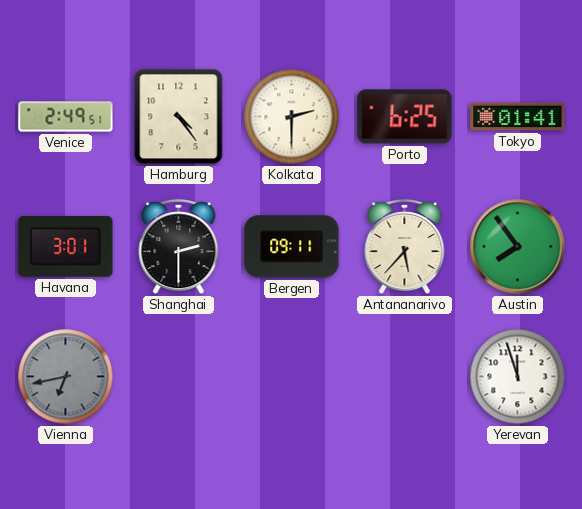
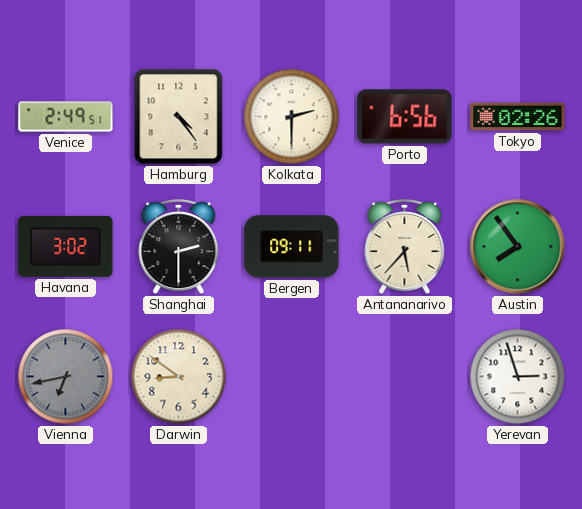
Porto: 6:25 -> 6:56 (405, 117)
Tokyo: 01:41 -> 02:26 (518, 117)
Havana: 3:01 -> 3:02 (66, 246)
Darwin: none -> 8:51 (179, 377)
Yerevan: 11:57 -> 2:57 (518, 377)
